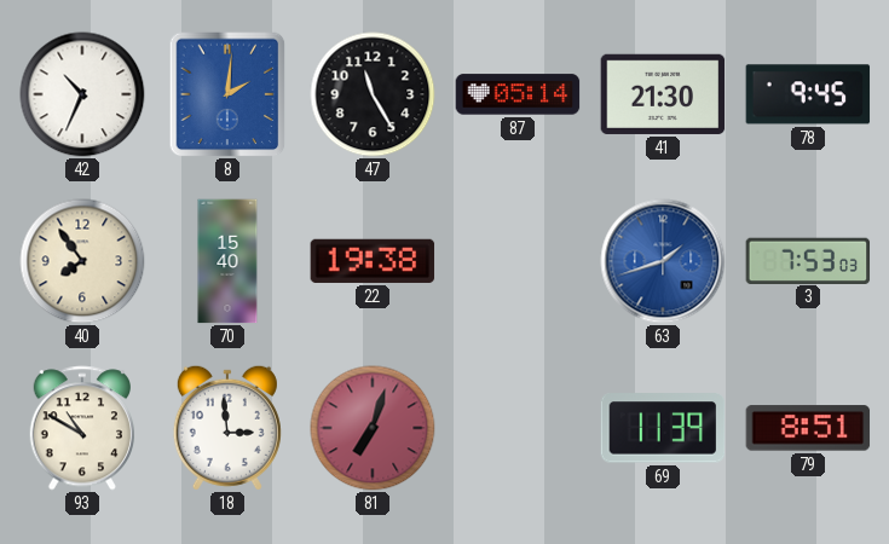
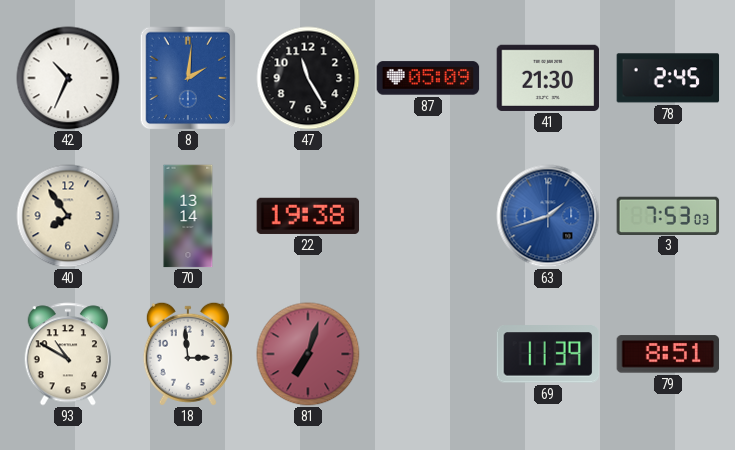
87: 05:14 -> 05:09 (428, 78)
78: 9:45 -> 2:45 (668, 78)
70: 15:40 -> 13:14 (188, 216)
